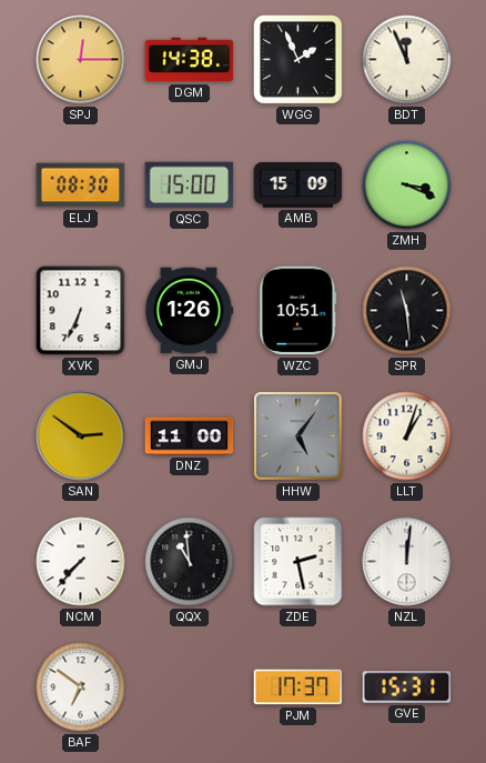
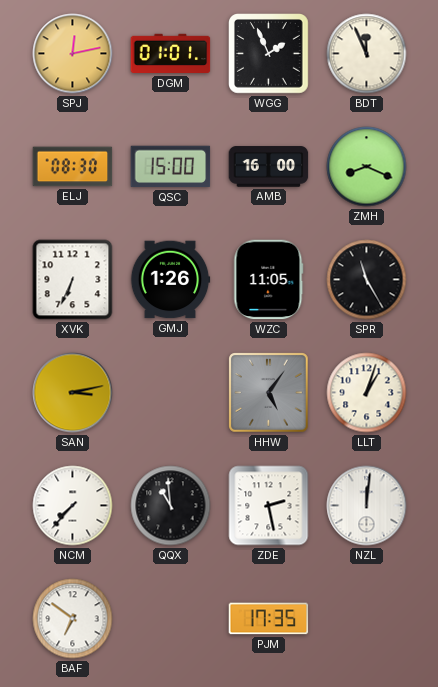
SPJ: 12:15 -> 12:13 (73, 54)
DGM: 14:38 -> 01:01 (171, 54)
AMB: 15:09 -> 16:00 (269, 167)
ZMH: 3:19 -> 8:19 (367, 167)
WZC: 10:51 -> 11:05 (269, 280)
SPR: 11:29 -> 11:25 (367, 280)
SAN: 2:51 -> 3:13 (73, 393)
DNZ: 11:00 -> none (190, 436)
PJM: 17:37 -> 17:35 (269, 619)
GVE: 15:31 -> none (407, 687)
